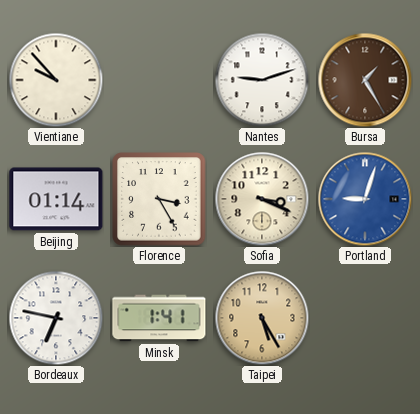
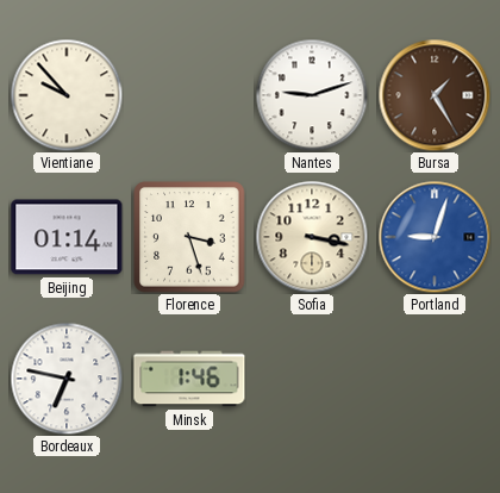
Florence: 3:25 -> 3:27 (189, 237)
Sofia: 3:19 -> 3:17 (312, 237)
Minsk: 1:41 -> 1:46 (189, 379)
Taipei: 5:25 -> none (262, 318)
